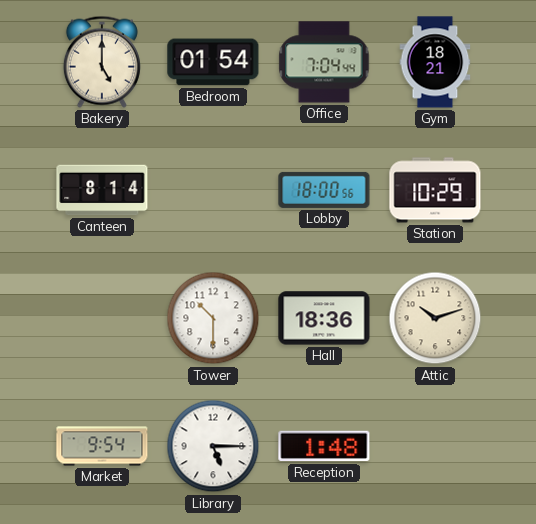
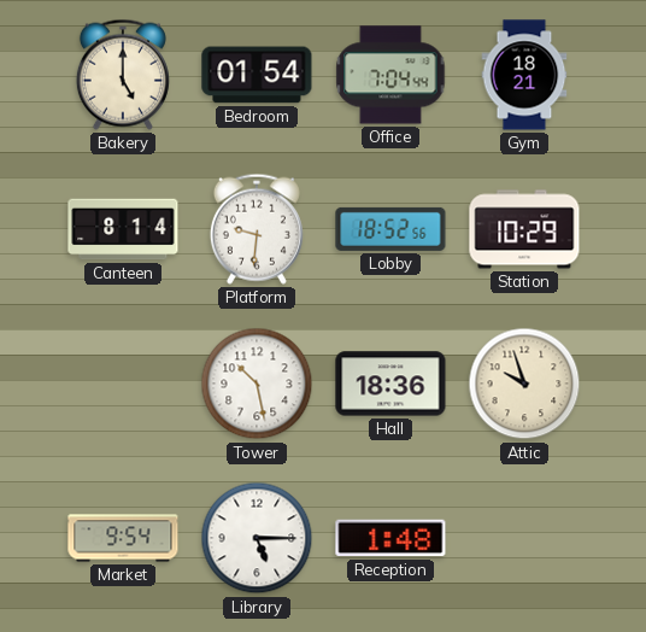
Platform: none -> 9:31 (257, 229)
Lobby: 18:00 -> 18:52 (390, 229)
Tower: 10:30 -> 10:28 (257, 384)
Attic: 10:12 -> 9:57 (524, 384)
